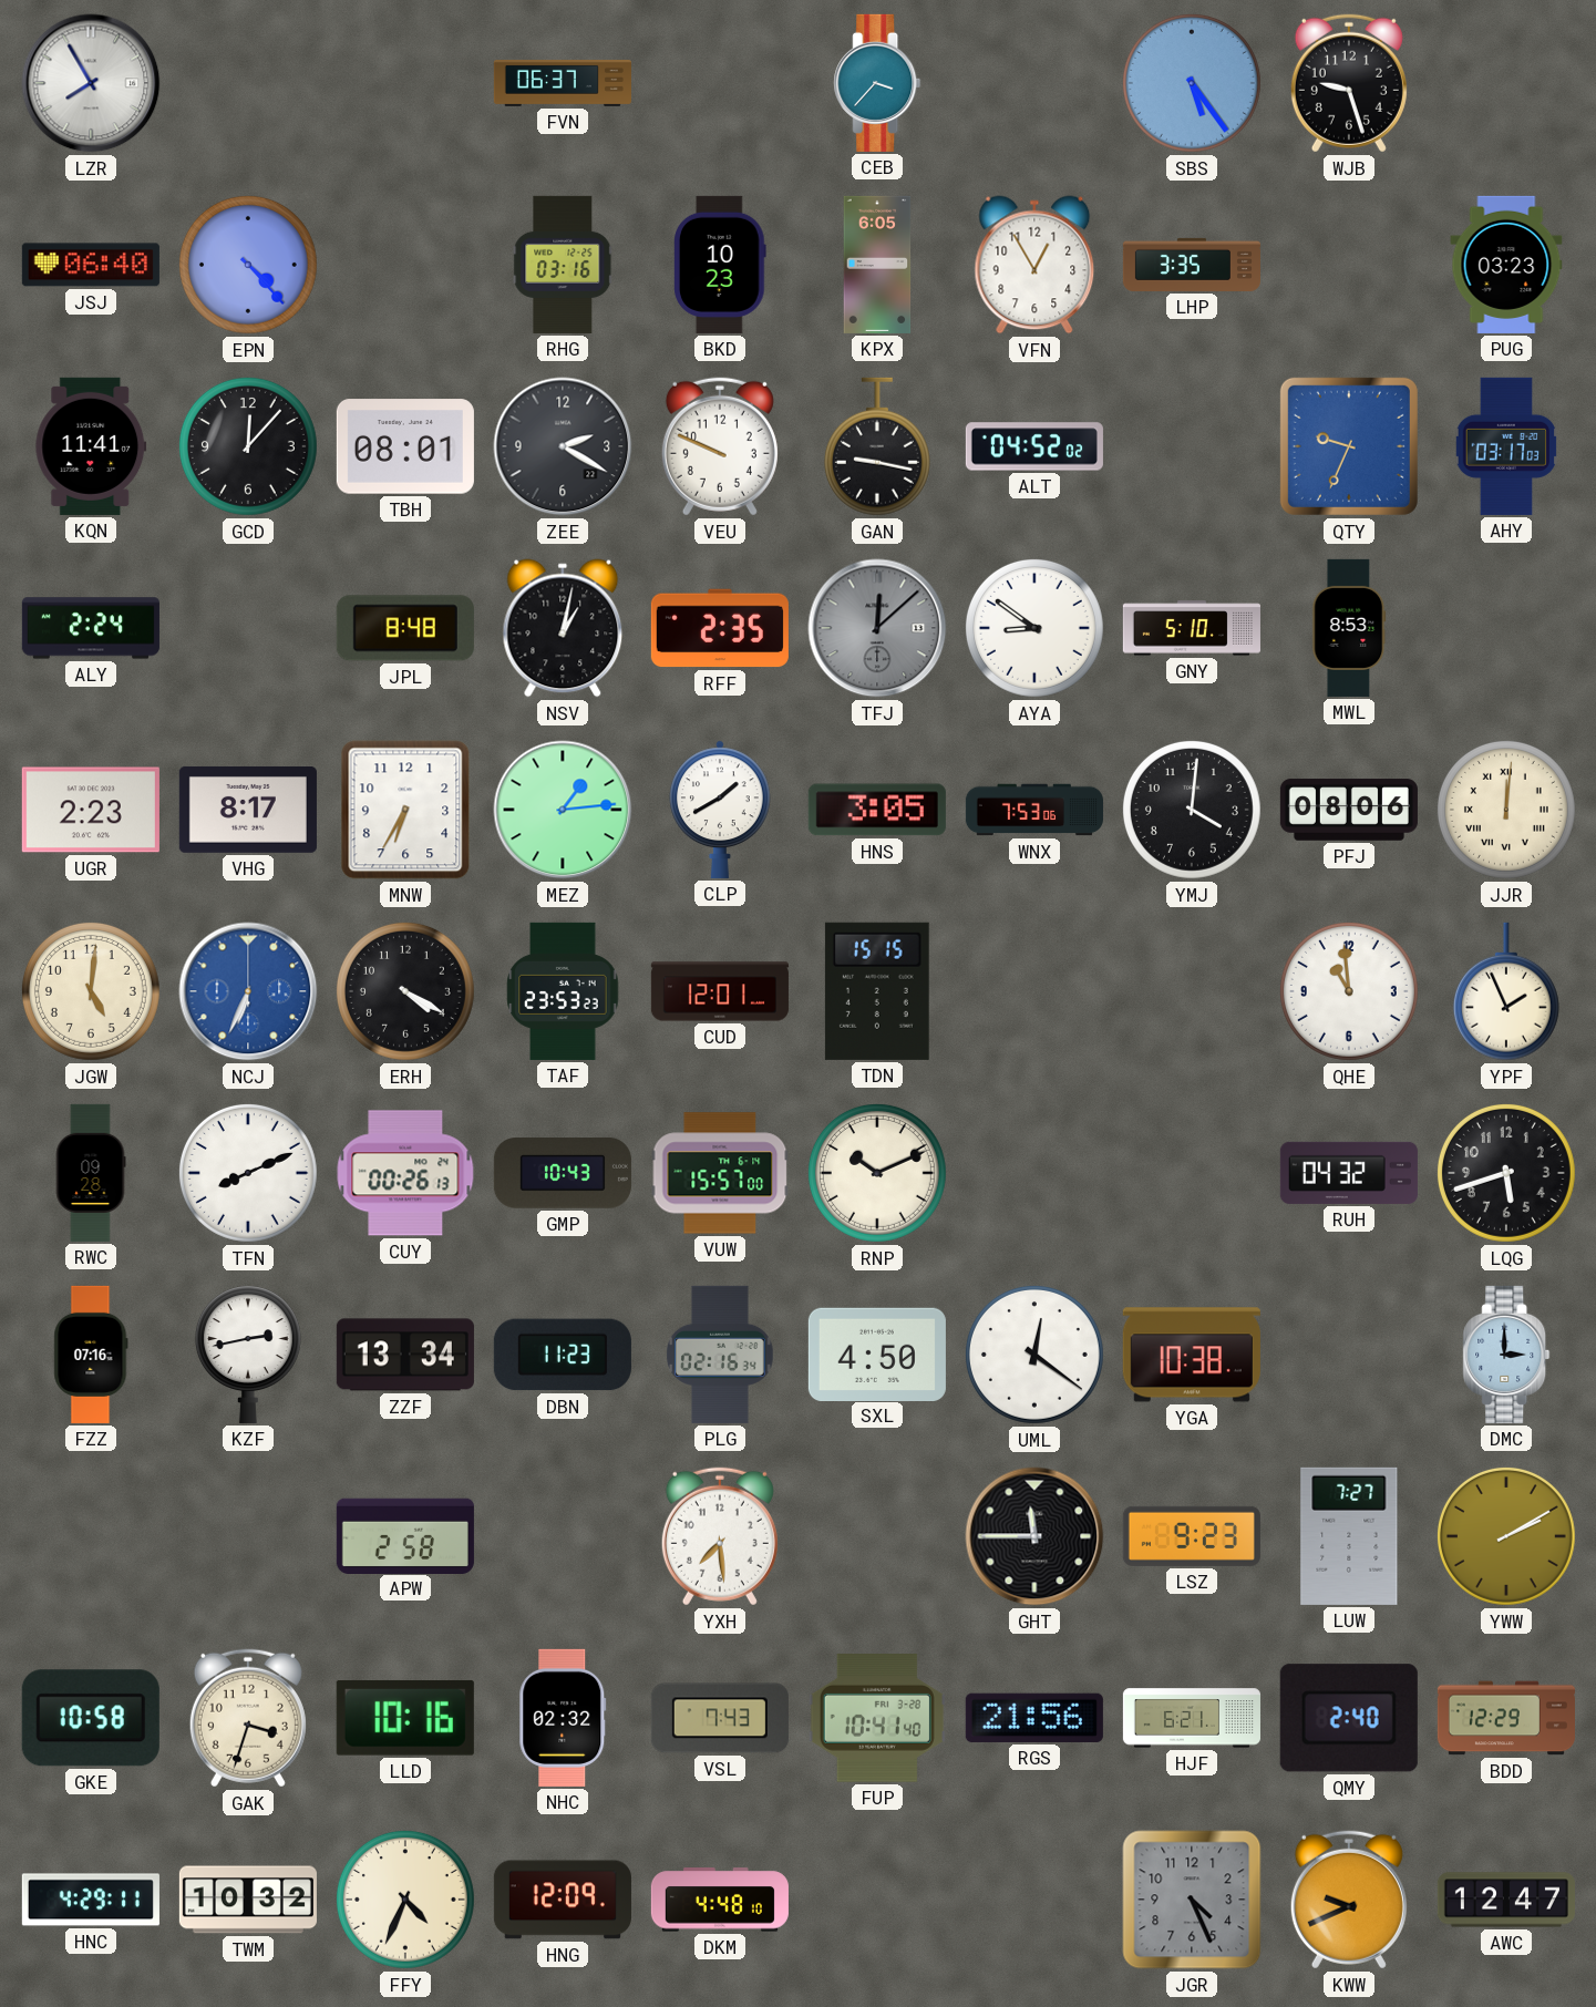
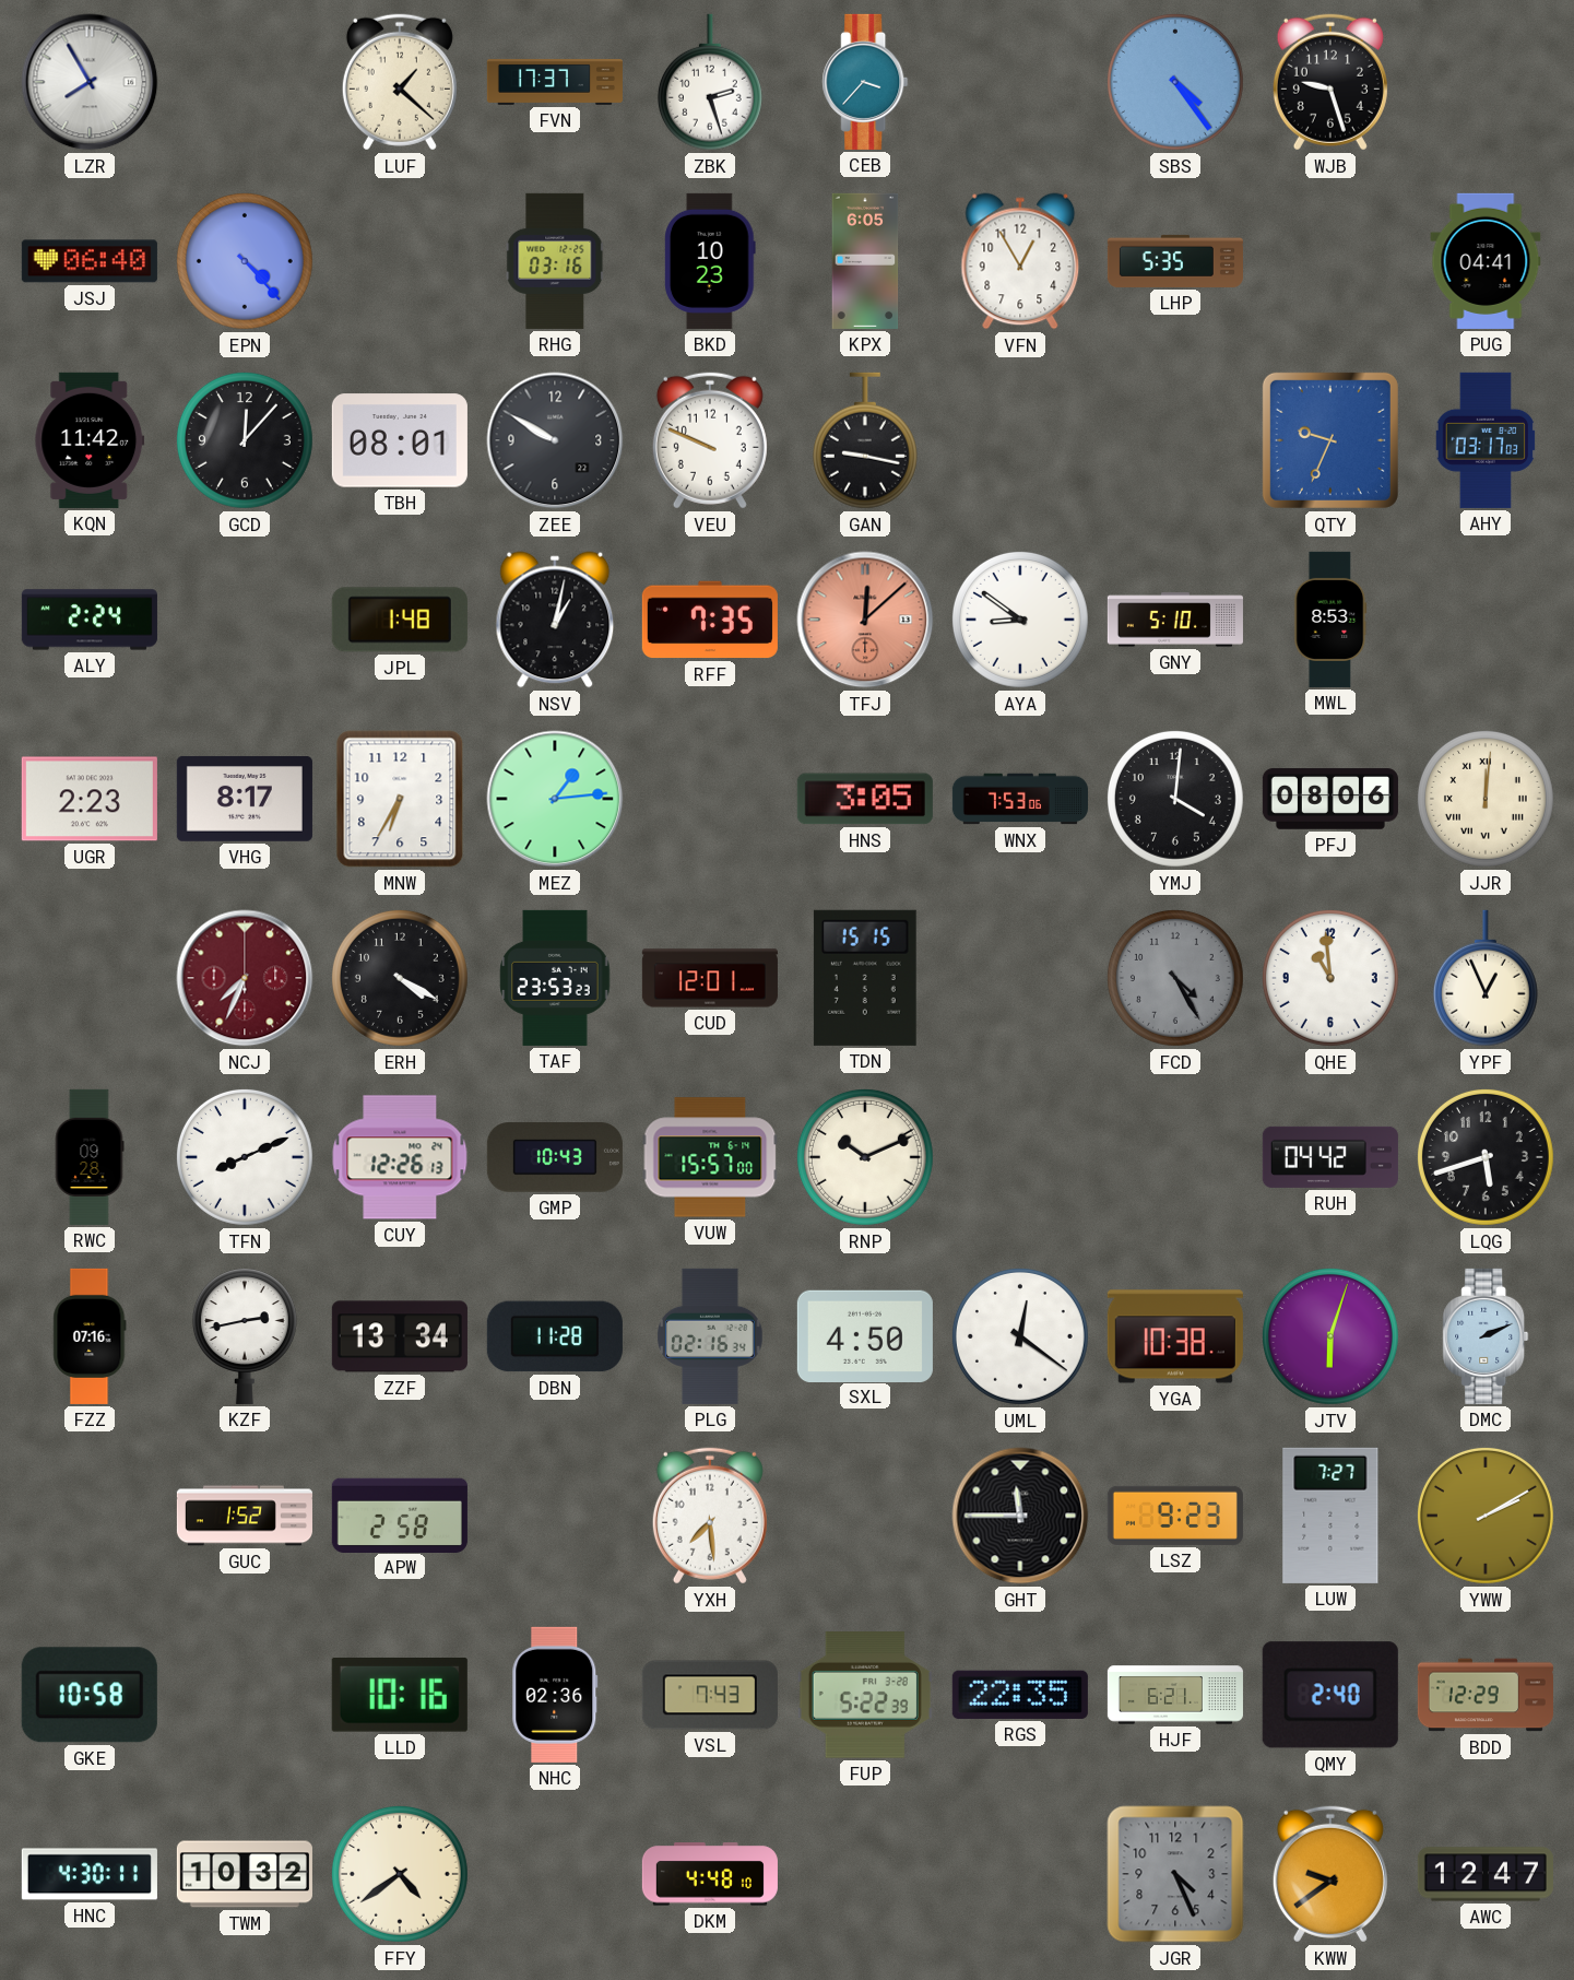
LUF: none -> 1:22 (400, 82)
FVN: 06:37 -> 17:37 (555, 82)
ZBK: none -> 2:27 (710, 82)
SBS: 5:24 -> 4:24 (1175, 82)
LHP: 3:35 -> 5:35 (1175, 261)
PUG: 03:23 -> 04:41 (1486, 261)
KQN: 11:41 -> 11:42 (90, 440)
ZEE: 2:20 -> 9:50 (555, 440)
ALT: 04:52 -> none (1034, 446)
JPL: 8:48 -> 1:48 (400, 620)
RFF: 2:35 -> 7:35 (710, 620)
TFJ dial: grey -> salmon (865, 620)
CLP: 1:40 -> none (720, 810)
JGW: 5:01 -> none (91, 991)
NCJ: 6:34 -> 7:34 (245, 978)
NCJ dial: blue -> burgundy (245, 978)
FCD: none -> 4:25 (1175, 978)
YPF: 1:56 -> 12:56 (1486, 978)
CUY: 00:26 -> 12:26 (400, 1157)
RUH: 04:32 -> 04:42 (1330, 1157)
DBN: 11:23 -> 11:28 (555, 1336)
JTV: none -> 6:03 (1330, 1336)
DMC: 3:00 -> 2:11 (1486, 1336)
GUC: none -> 1:52 (245, 1516)
GAK: 3:33 -> none (248, 1718)
NHC: 02:32 -> 02:36 (555, 1695)
FUP: 10:41 -> 5:22 (865, 1696)
RGS: 21:56 -> 22:35 (1020, 1695)
HNC: 4:29 -> 4:30 (90, 1874)
FFY: 4:34 -> 4:39 (400, 1874)
HNG: 12:09 -> none (563, 1900)
KWW: 9:41 -> 9:39 (1330, 1874)
